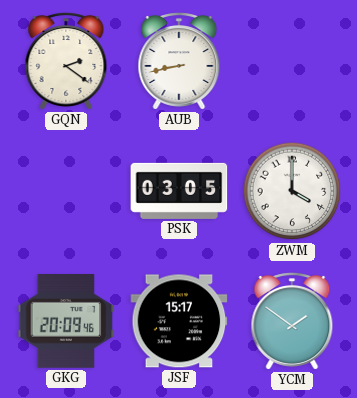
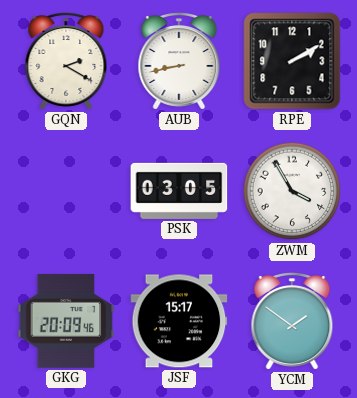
GQN: 2:21 -> 2:20 (66, 61)
RPE: none -> 2:10 (292, 61)
ZWM: 4:00 -> 3:55 (292, 191)
